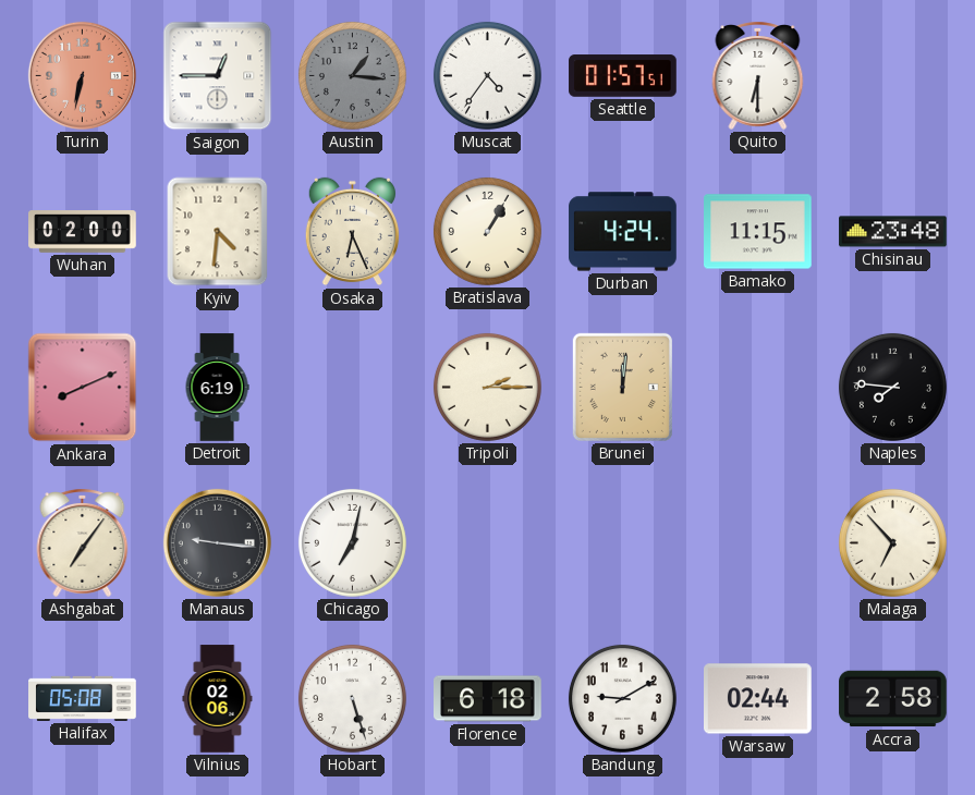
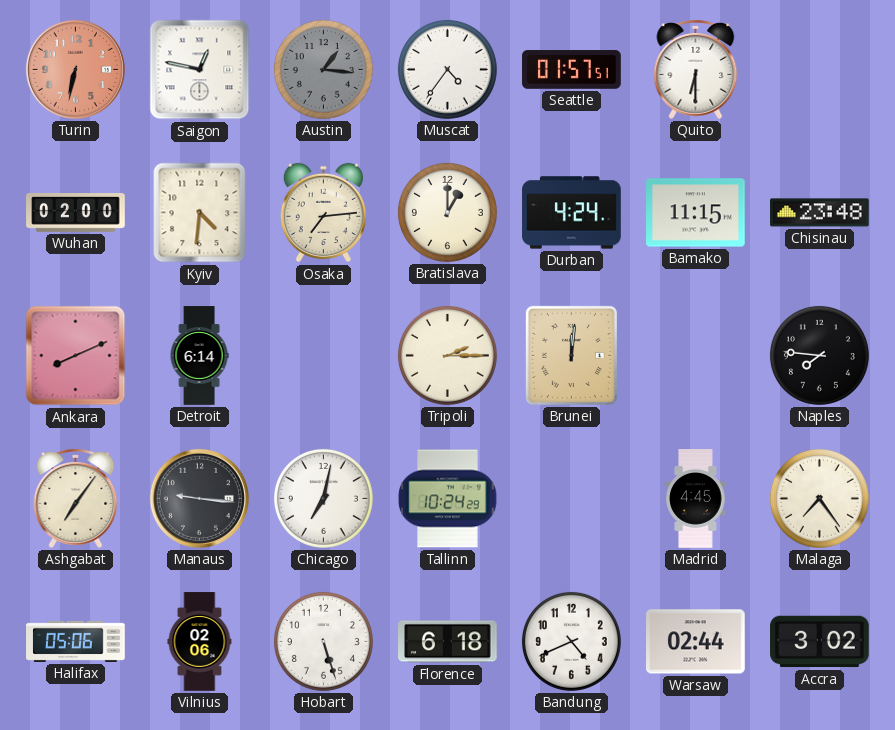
Saigon: 12:45 -> 12:47 (200, 70)
Osaka: 6:26 -> 7:14 (323, 213)
Bratislava: 1:05 -> 1:00 (447, 212)
Detroit: 6:19 -> 6:14 (199, 356)
Tallinn: none -> 10:24 (448, 499)
Madrid: none -> 4:45 (696, 499)
Malaga: 6:53 -> 7:24 (819, 498)
Halifax: 05:08 -> 05:06 (76, 641)
Bandung: 9:10 -> 4:41 (571, 641)
Accra: 2:58 -> 3:02 (820, 642)
